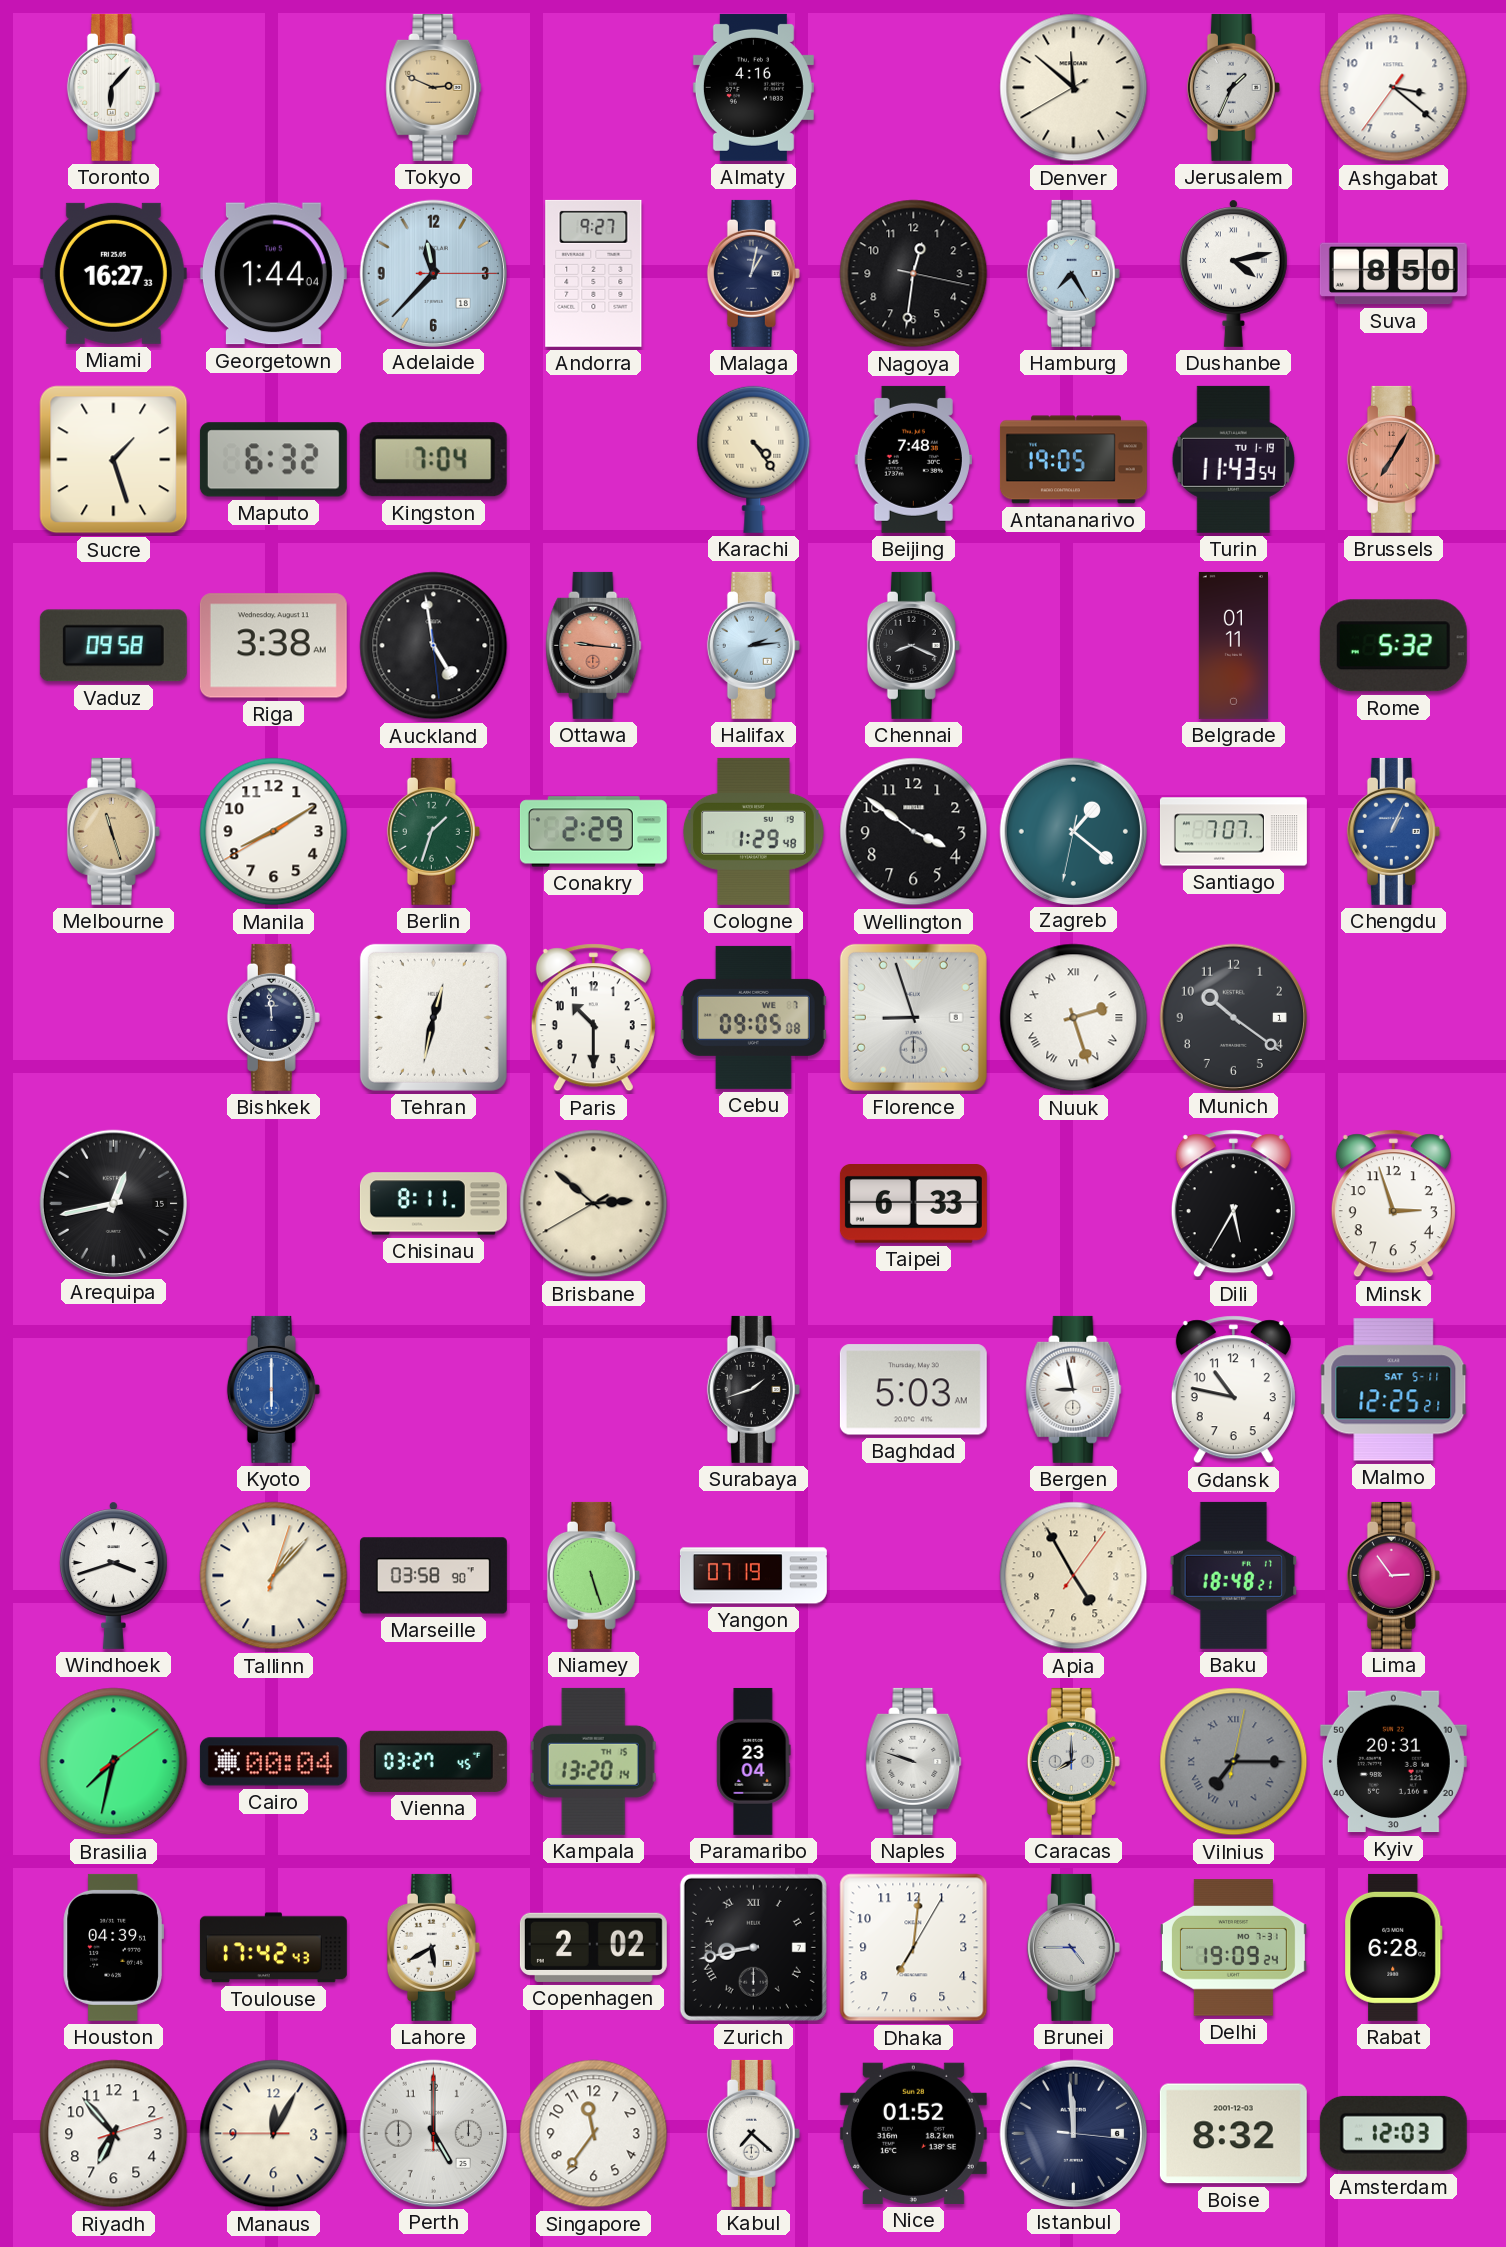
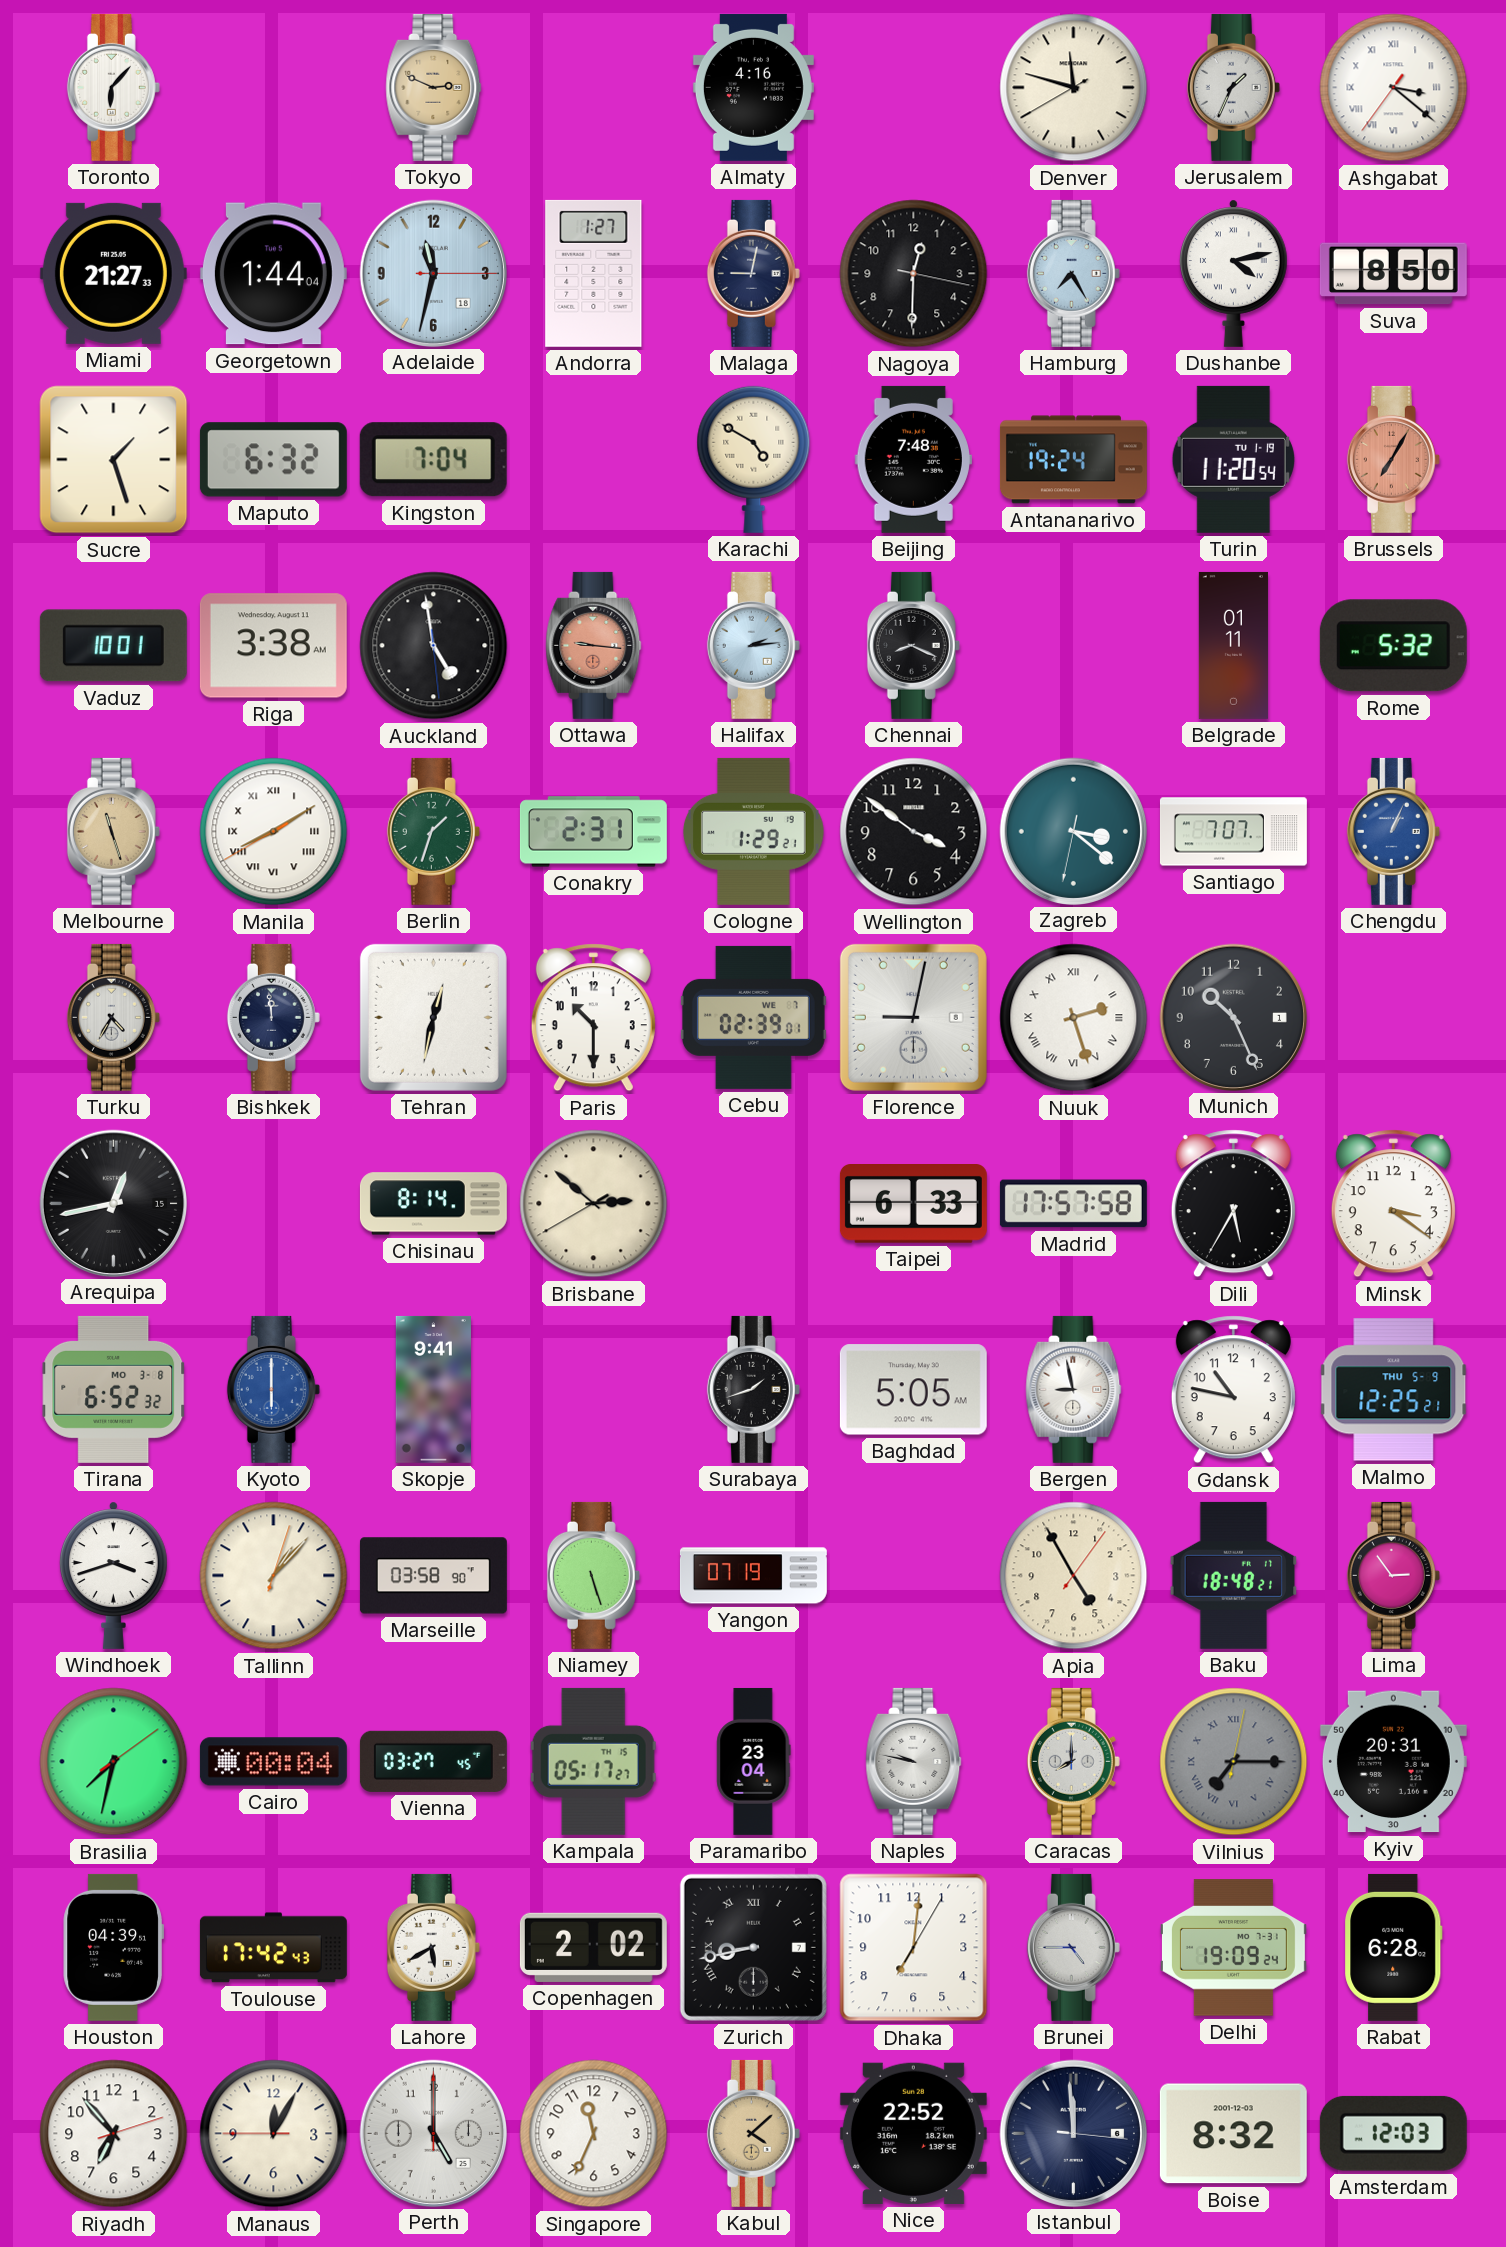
Denver: 11:51 -> 11:47 (1074, 88)
Ashgabat numerals: Arabic -> Roman (1394, 88)
Miami: 16:27 -> 21:27 (113, 273)
Adelaide: 11:37 -> 11:32 (433, 273)
Andorra: 9:27 -> 1:27 (594, 273)
Malaga: 1:02 -> 9:02 (753, 273)
Nagoya: 12:31 -> 12:30 (914, 274)
Karachi: 4:24 -> 4:50 (754, 459)
Antananarivo: 19:05 -> 19:24 (1073, 460)
Turin: 11:43 -> 11:20 (1233, 459)
Vaduz: 09:58 -> 10:01 (113, 646)
Manila numerals: Arabic -> Roman (274, 832)
Conakry: 2:29 -> 2:31 (593, 832)
Cologne: 1:29:48 -> 1:29:21 (753, 831)
Zagreb: 1:21 -> 3:21 (1073, 831)
Turku: none -> 4:35 (113, 1017)
Cebu: 09:05 -> 02:39 (753, 1017)
Florence: 8:57 -> 9:02 (913, 1017)
Munich: 10:21 -> 10:26 (1233, 1017)
Chisinau: 8:11 -> 8:14 (433, 1204)
Madrid: none -> 17:57 (1073, 1204)
Minsk: 2:57 -> 3:21 (1393, 1204)
Tirana: none -> 6:52 (114, 1389)
Skopje: none -> 9:41 (433, 1389)
Baghdad: 5:03 -> 5:05 (913, 1390)
Malmo date: SAT 5-11 -> THU 5-9 (1394, 1390)
Kampala: 13:20 -> 05:17 (593, 1761)
Naples: 9:48 -> 9:47 (914, 1761)
Singapore: 11:36 -> 11:34 (594, 2134)
Kabul: 7:22 -> 4:08 (753, 2133)
Kabul dial: white -> champagne (753, 2133)
Nice: 01:52 -> 22:52 (913, 2133)
